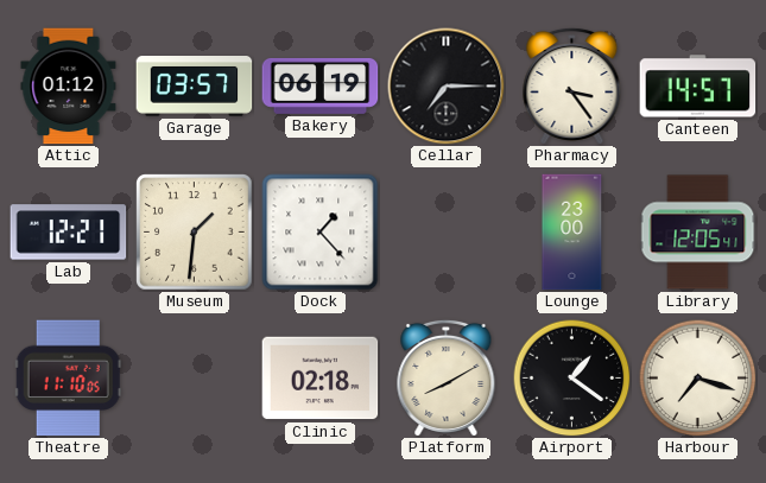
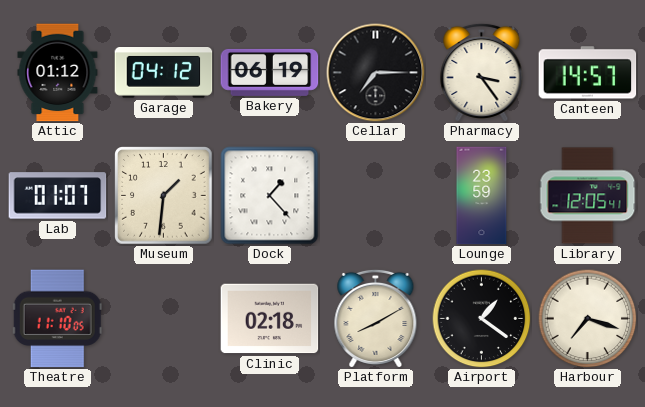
Garage: 03:57 -> 04:12 (164, 73)
Lab: 12:21 -> 01:07 (58, 196)
Lounge: 23:00 -> 23:59 (482, 196)
